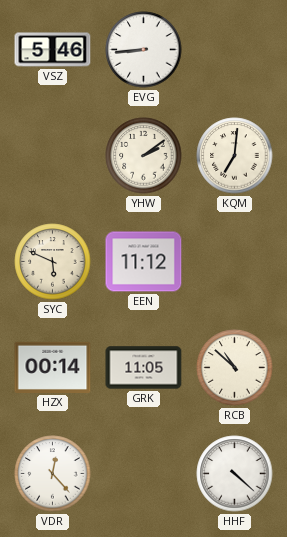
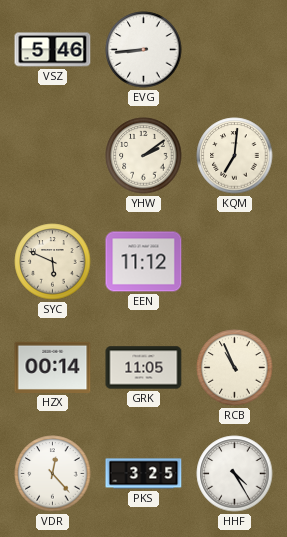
RCB: 10:52 -> 10:56 (235, 368)
PKS: none -> 3:25 (144, 474)
HHF: 4:22 -> 4:25 (235, 474)
